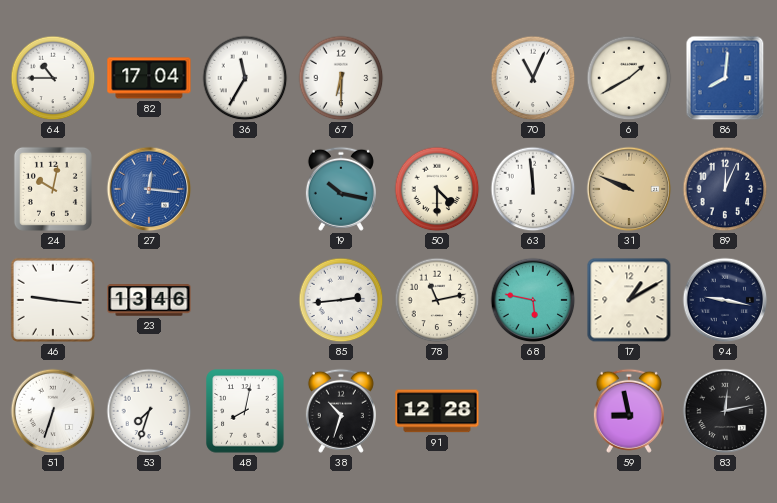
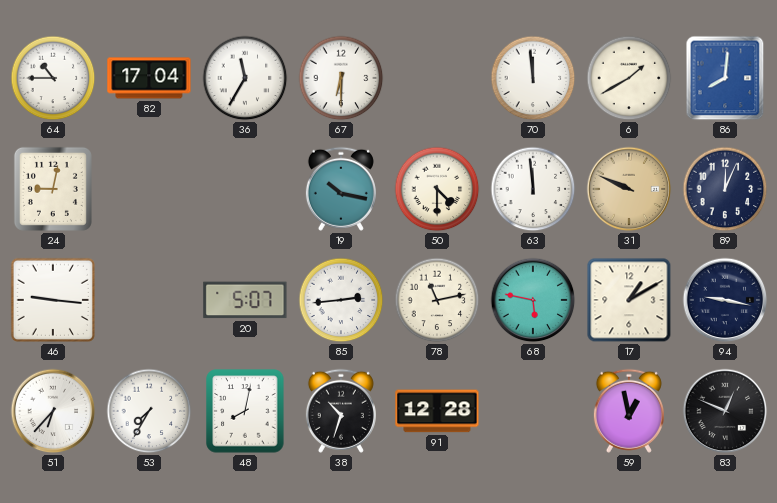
70: 11:04 -> 11:59 (533, 78)
24: 10:02 -> 9:02 (53, 189)
27: 12:16 -> none (149, 189)
23: 13:46 -> none (149, 300)
20: none -> 5:07 (245, 300)
51: 6:33 -> 6:37 (53, 411)
53: 7:33 -> 7:35 (149, 411)
59: 8:58 -> 12:58 (629, 411)
83: 12:13 -> 12:49 (725, 411)
